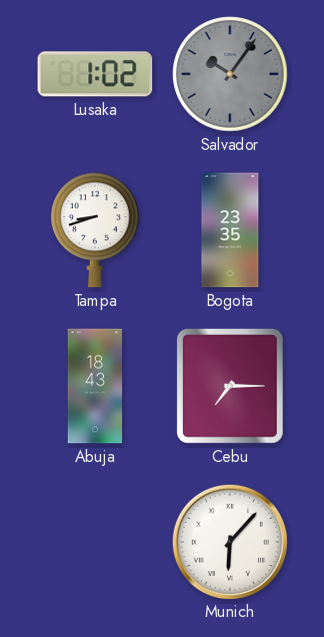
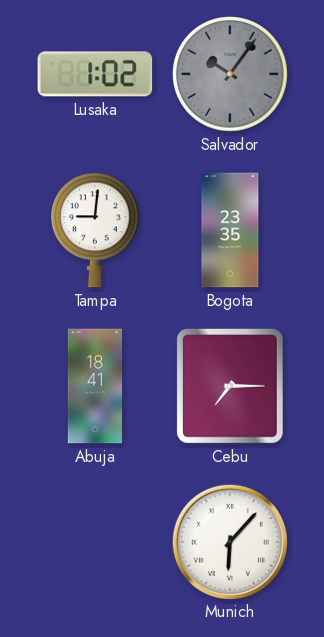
Tampa: 8:42 -> 9:01 (96, 230)
Abuja: 18:43 -> 18:41 (95, 386)
